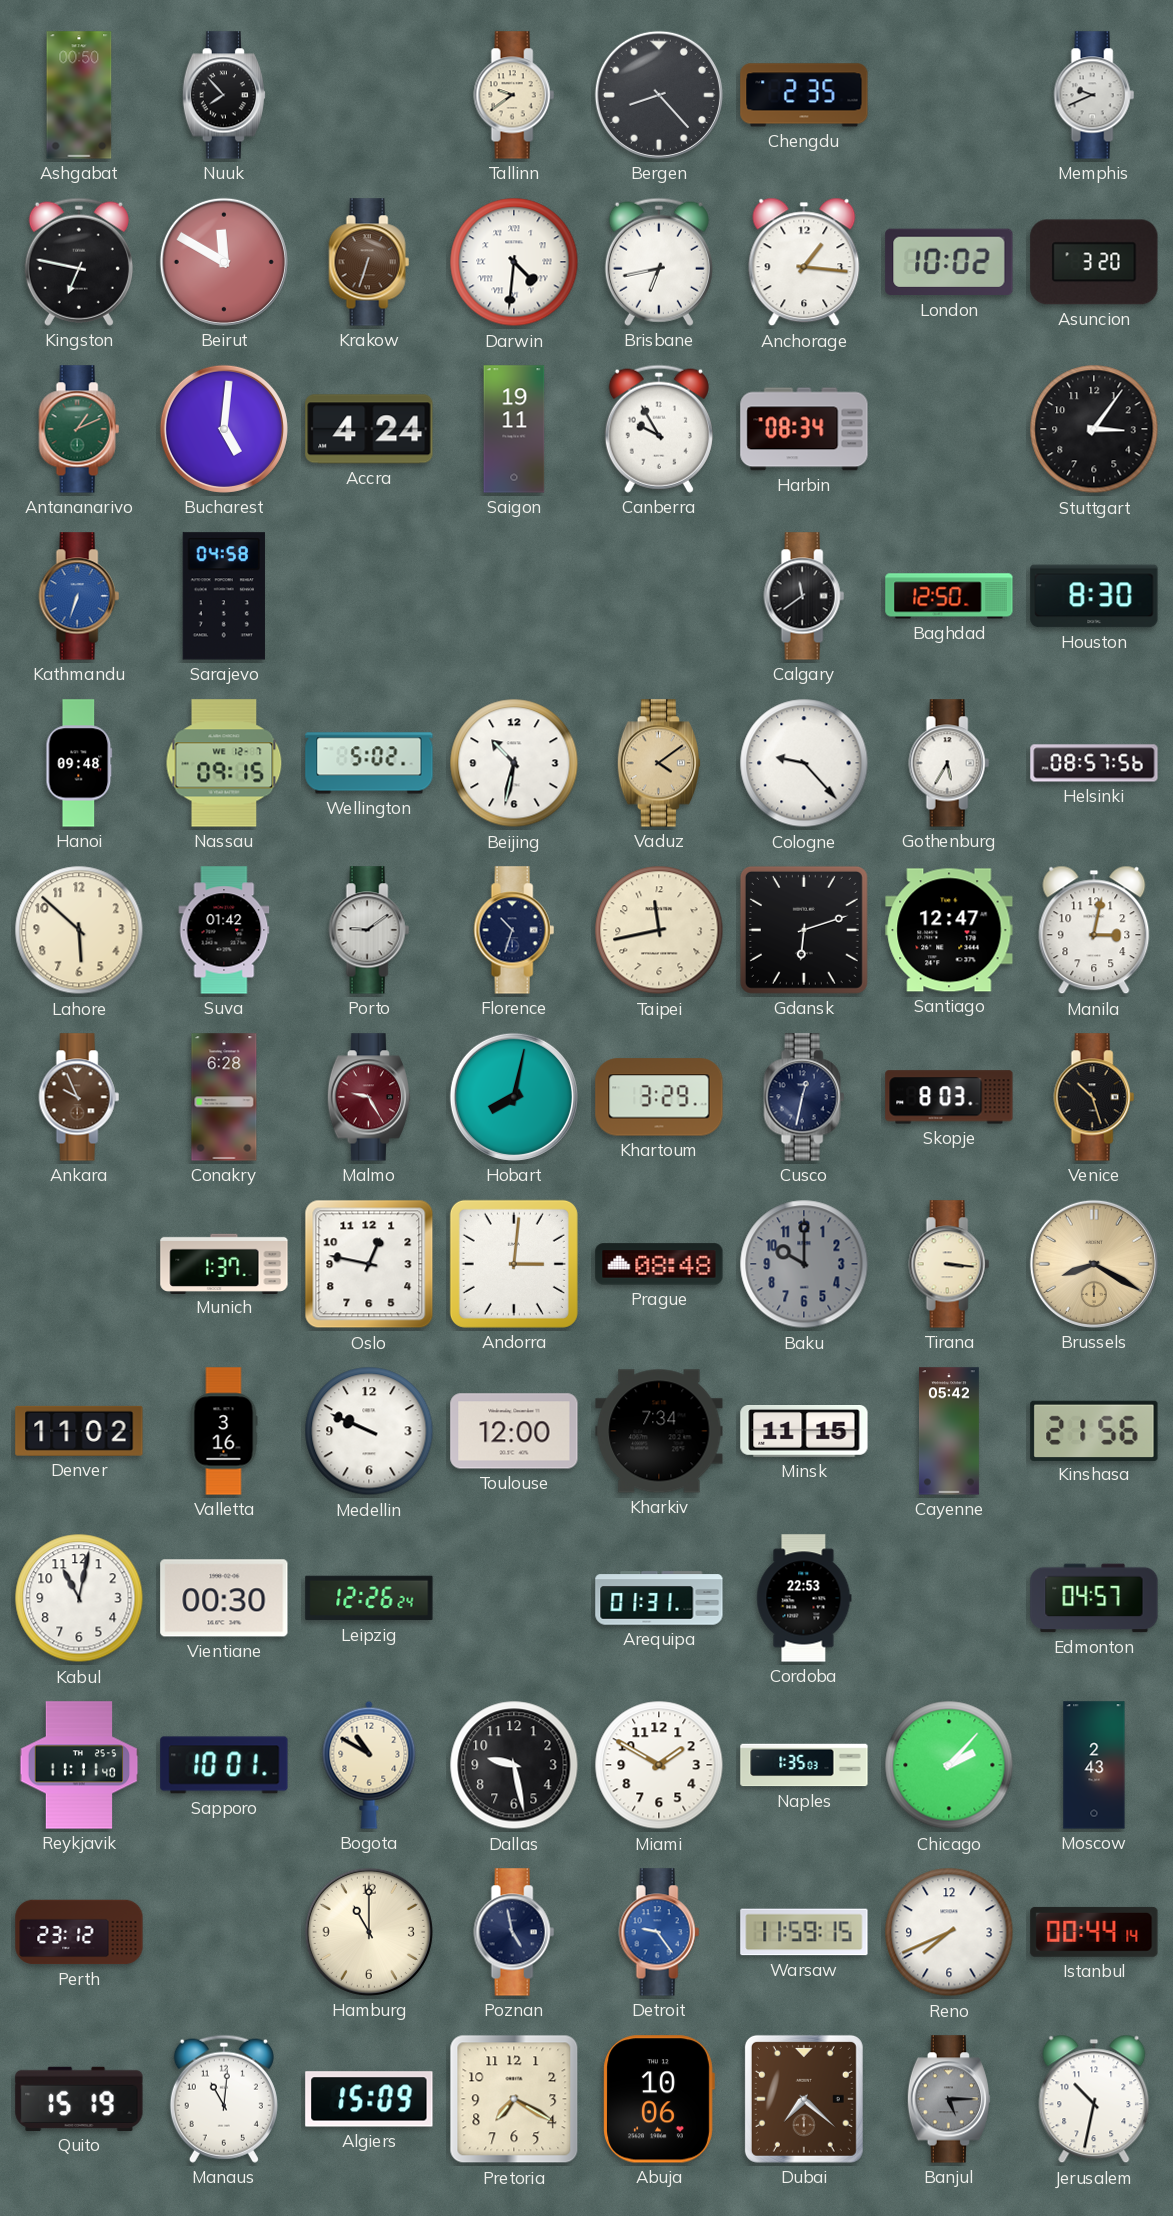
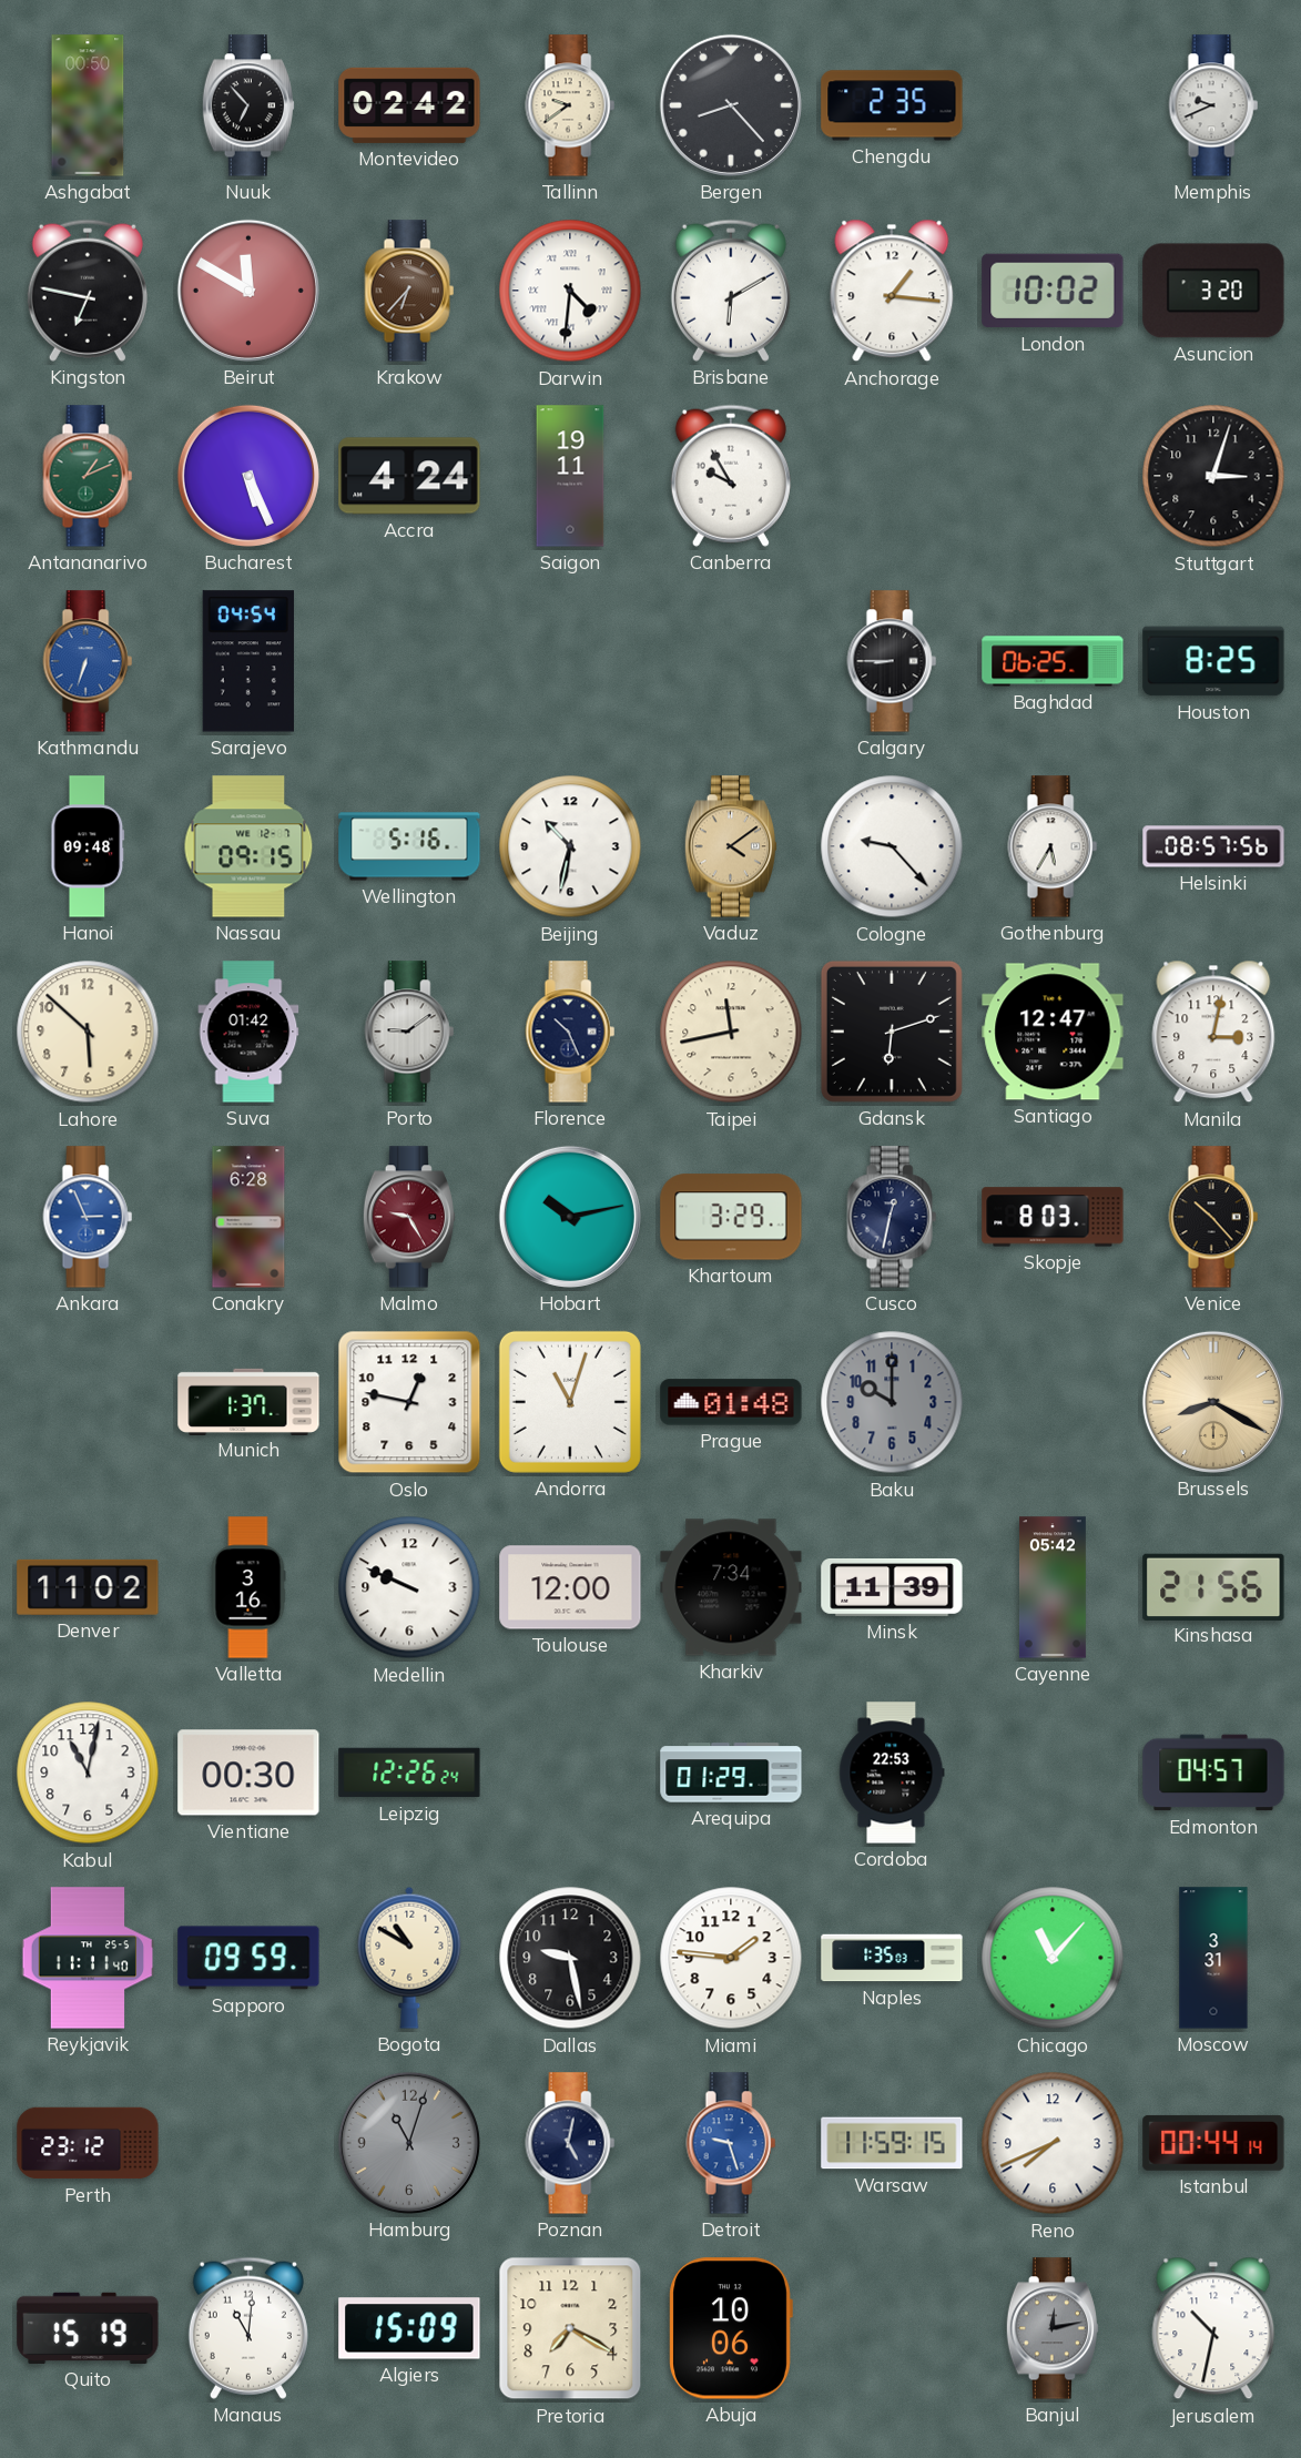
Nuuk: 7:53 -> 6:53 (247, 105)
Montevideo: none -> 02:42 (409, 105)
Krakow: 6:33 -> 6:37 (409, 291)
Brisbane: 6:43 -> 6:10 (731, 291)
Bucharest: 5:01 -> 5:26 (248, 476)
Harbin: 08:34 -> none (804, 429)
Stuttgart: 3:06 -> 3:03 (1213, 476)
Sarajevo: 04:58 -> 04:54 (248, 661)
Calgary: 11:39 -> 8:45 (892, 661)
Baghdad: 12:50 -> 06:25 (1053, 661)
Houston: 8:30 -> 8:25 (1213, 661)
Wellington: 5:02 -> 5:16 (409, 846)
Florence: 10:33 -> 10:26 (570, 1032)
Ankara: 9:56 -> 2:56 (88, 1217)
Ankara dial: brown -> blue (88, 1217)
Hobart: 8:02 -> 10:13 (570, 1217)
Venice: 10:27 -> 10:23 (1213, 1217)
Andorra: 3:01 -> 11:03 (570, 1402)
Prague: 08:48 -> 01:48 (731, 1402)
Tirana: 3:16 -> none (949, 1264)
Minsk: 11:15 -> 11:39 (892, 1588)
Arequipa: 01:31 -> 01:29 (731, 1773)
Sapporo: 10:01 -> 09:59 (248, 1958)
Miami: 1:50 -> 1:46 (731, 1958)
Chicago: 2:07 -> 11:07 (1053, 1958)
Moscow: 2:43 -> 3:31 (1213, 1958)
Hamburg: 11:00 -> 11:03 (409, 2143)
Hamburg dial: cream -> grey (409, 2143)
Poznan: 4:58 -> 5:02 (570, 2143)
Detroit: 9:24 -> 9:27 (731, 2143)
Dubai: 7:22 -> none (804, 2099)
Banjul: 5:15 -> 12:13 (1051, 2328)
